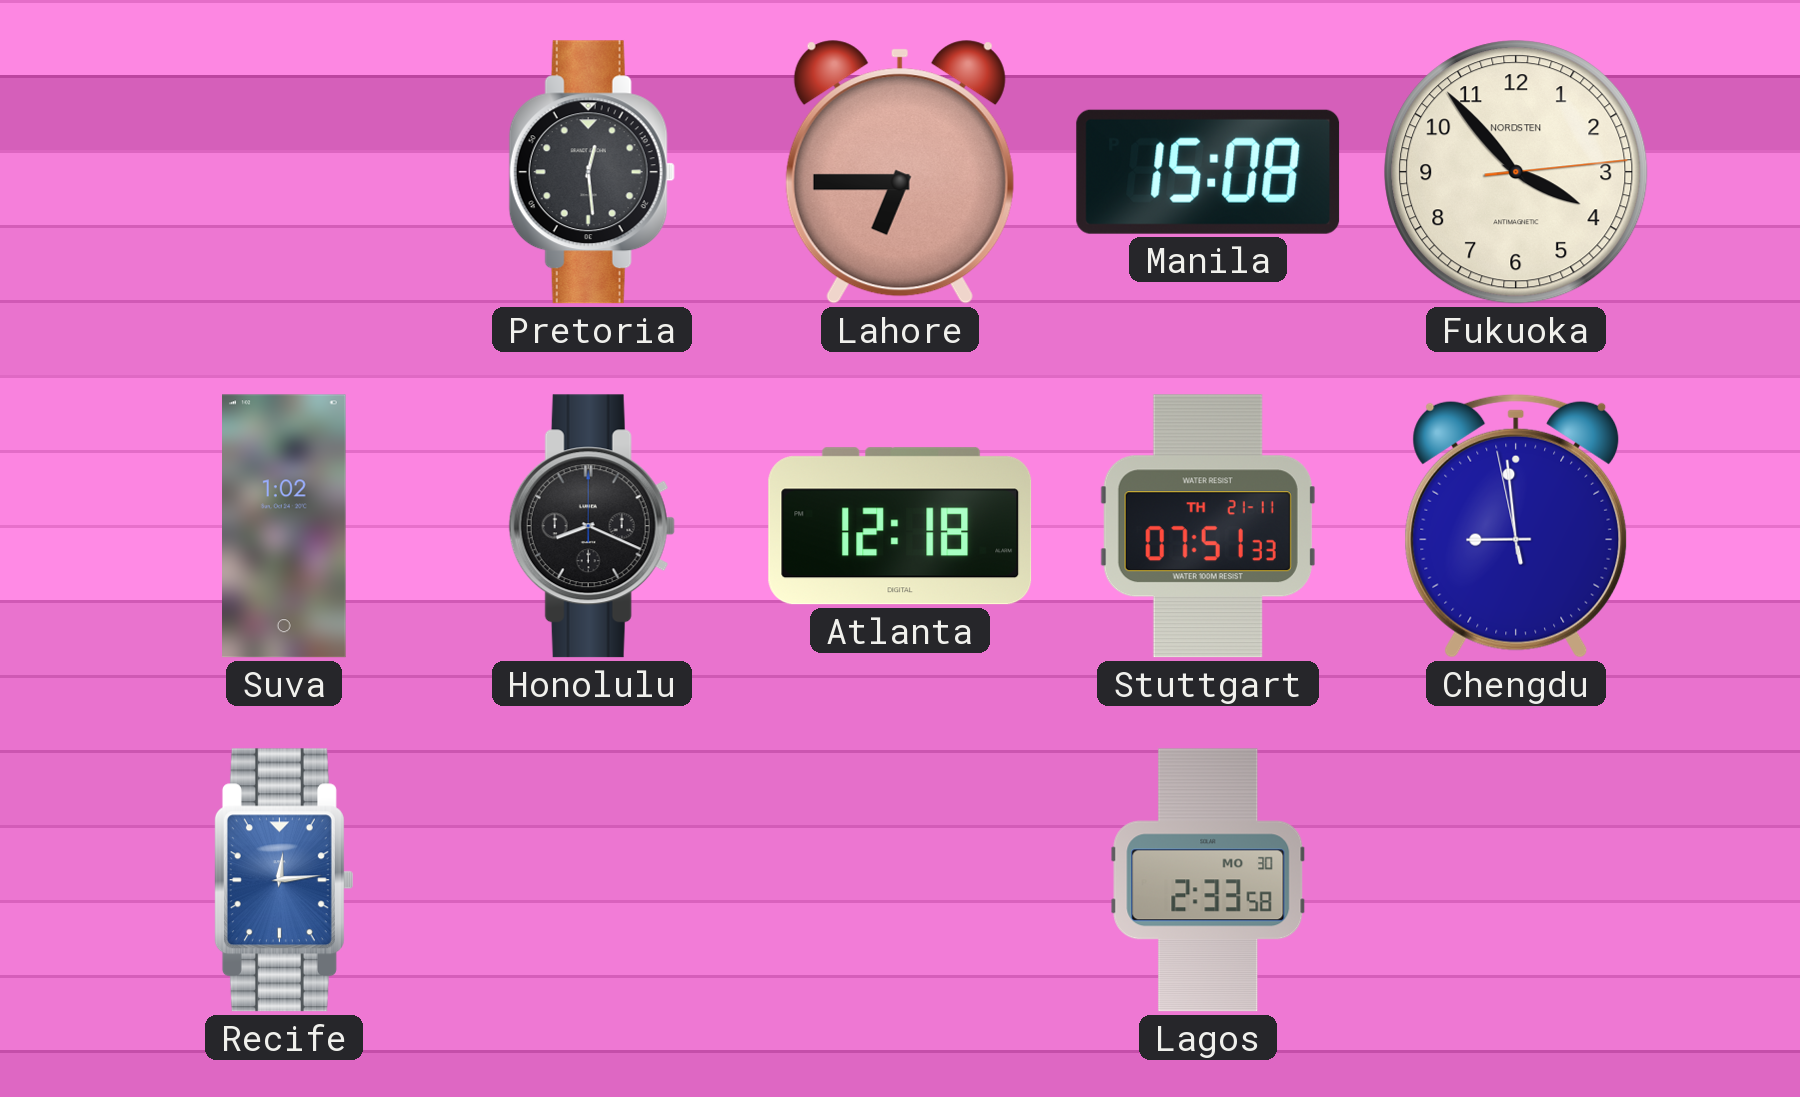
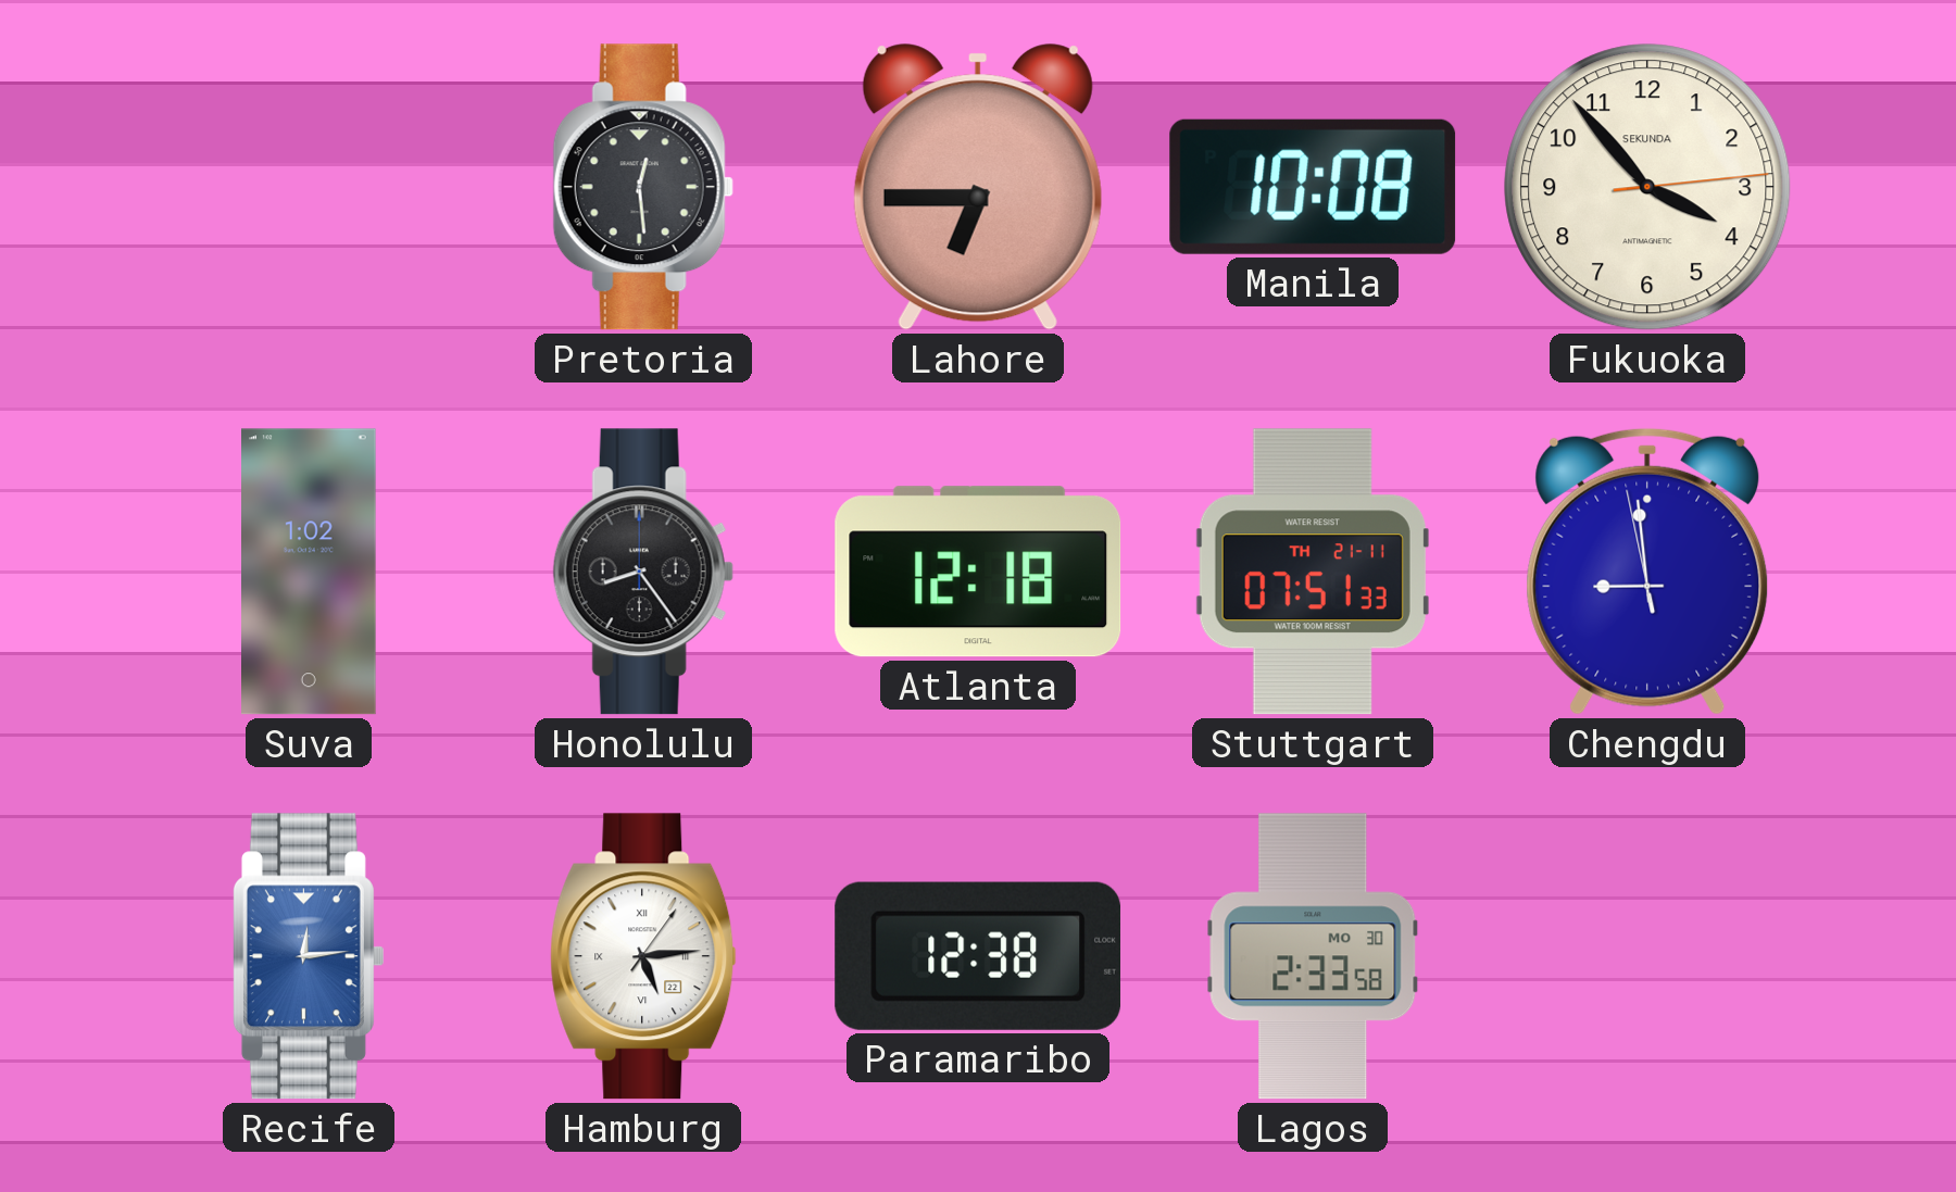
Manila: 15:08 -> 10:08 (1313, 187)
Fukuoka brand: NORDSTEN -> SEKUNDA (1647, 187)
Honolulu: 8:19 -> 8:24 (643, 572)
Hamburg: none -> 5:14 (643, 956)
Paramaribo: none -> 12:38 (978, 956)
